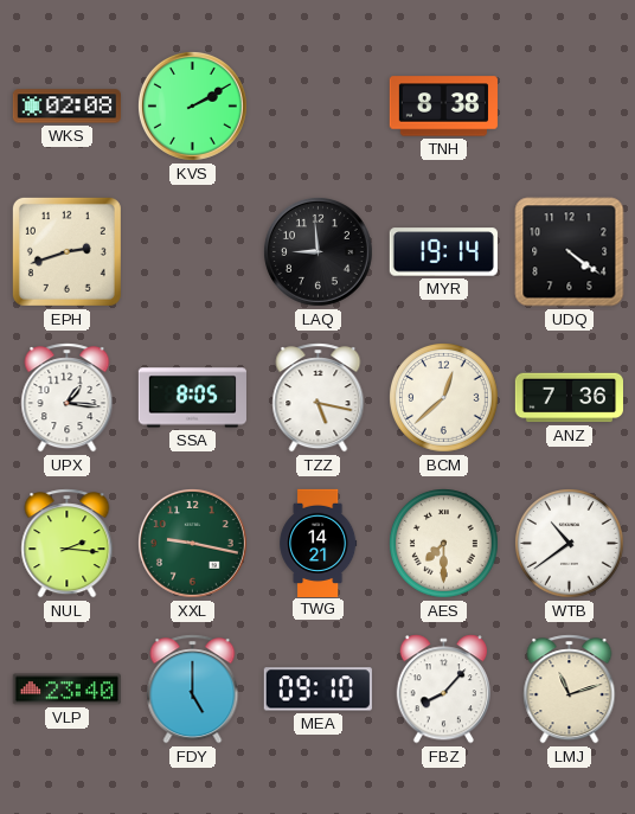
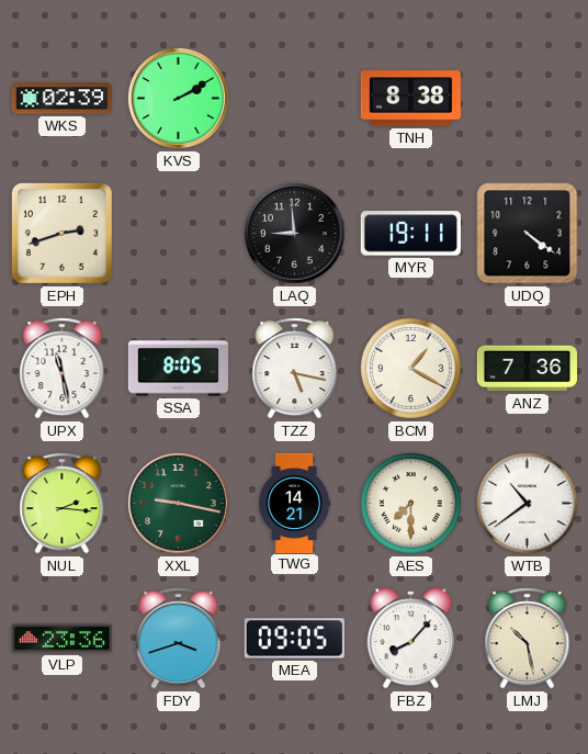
WKS: 02:08 -> 02:39 (61, 99)
MYR: 19:14 -> 19:11 (410, 234)
UPX: 1:16 -> 11:28 (63, 369)
BCM: 12:38 -> 1:20 (411, 369)
VLP: 23:40 -> 23:36 (61, 639)
FDY: 5:00 -> 3:42 (179, 639)
MEA: 09:10 -> 09:05 (294, 639)
LMJ: 11:12 -> 10:28 (528, 639)
